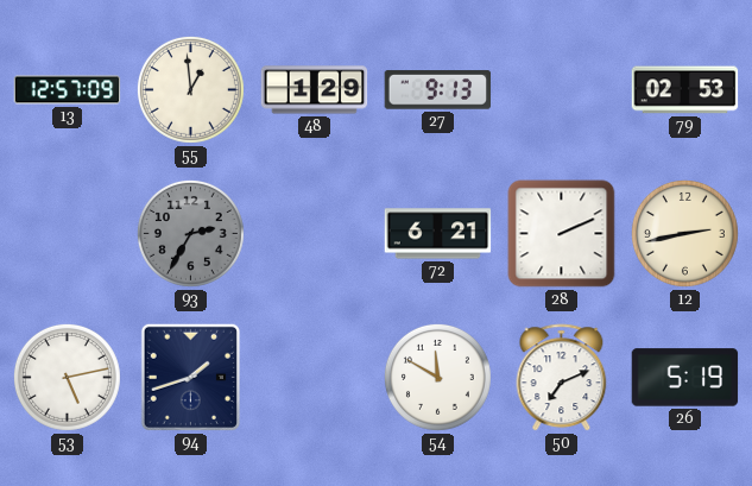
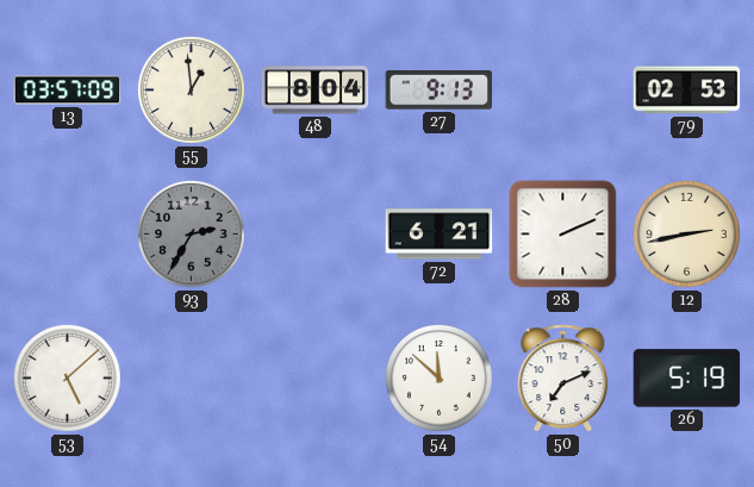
13: 12:57 -> 03:57 (68, 90)
48: 1:29 -> 8:04 (316, 90)
53: 5:13 -> 5:08 (67, 377)
94: 1:42 -> none (190, 377)
54: 11:50 -> 11:52 (438, 377)
